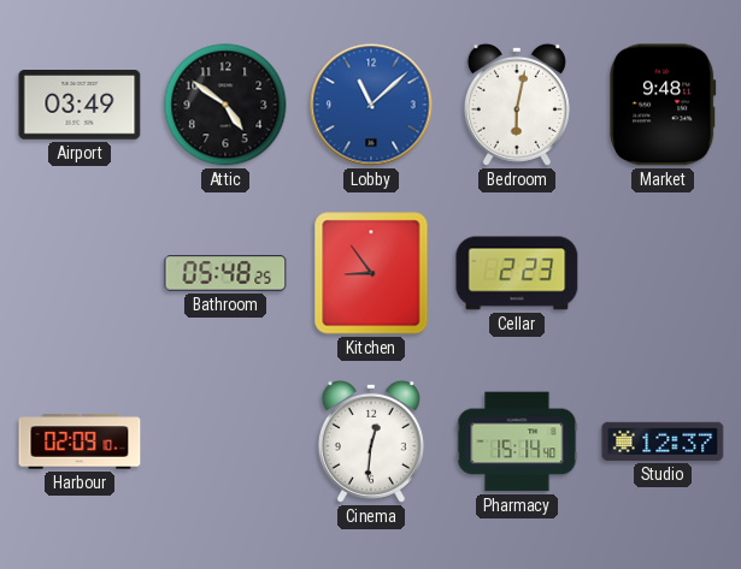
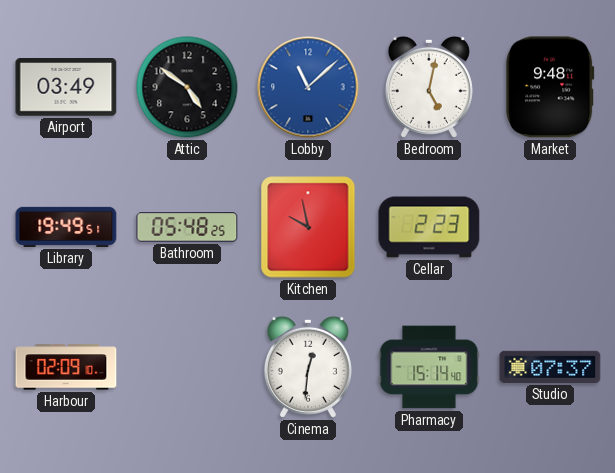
Bedroom: 6:02 -> 5:02 (429, 87)
Library: none -> 19:49 (66, 227)
Kitchen: 8:54 -> 9:58 (308, 227)
Studio: 12:37 -> 07:37 (550, 367)
